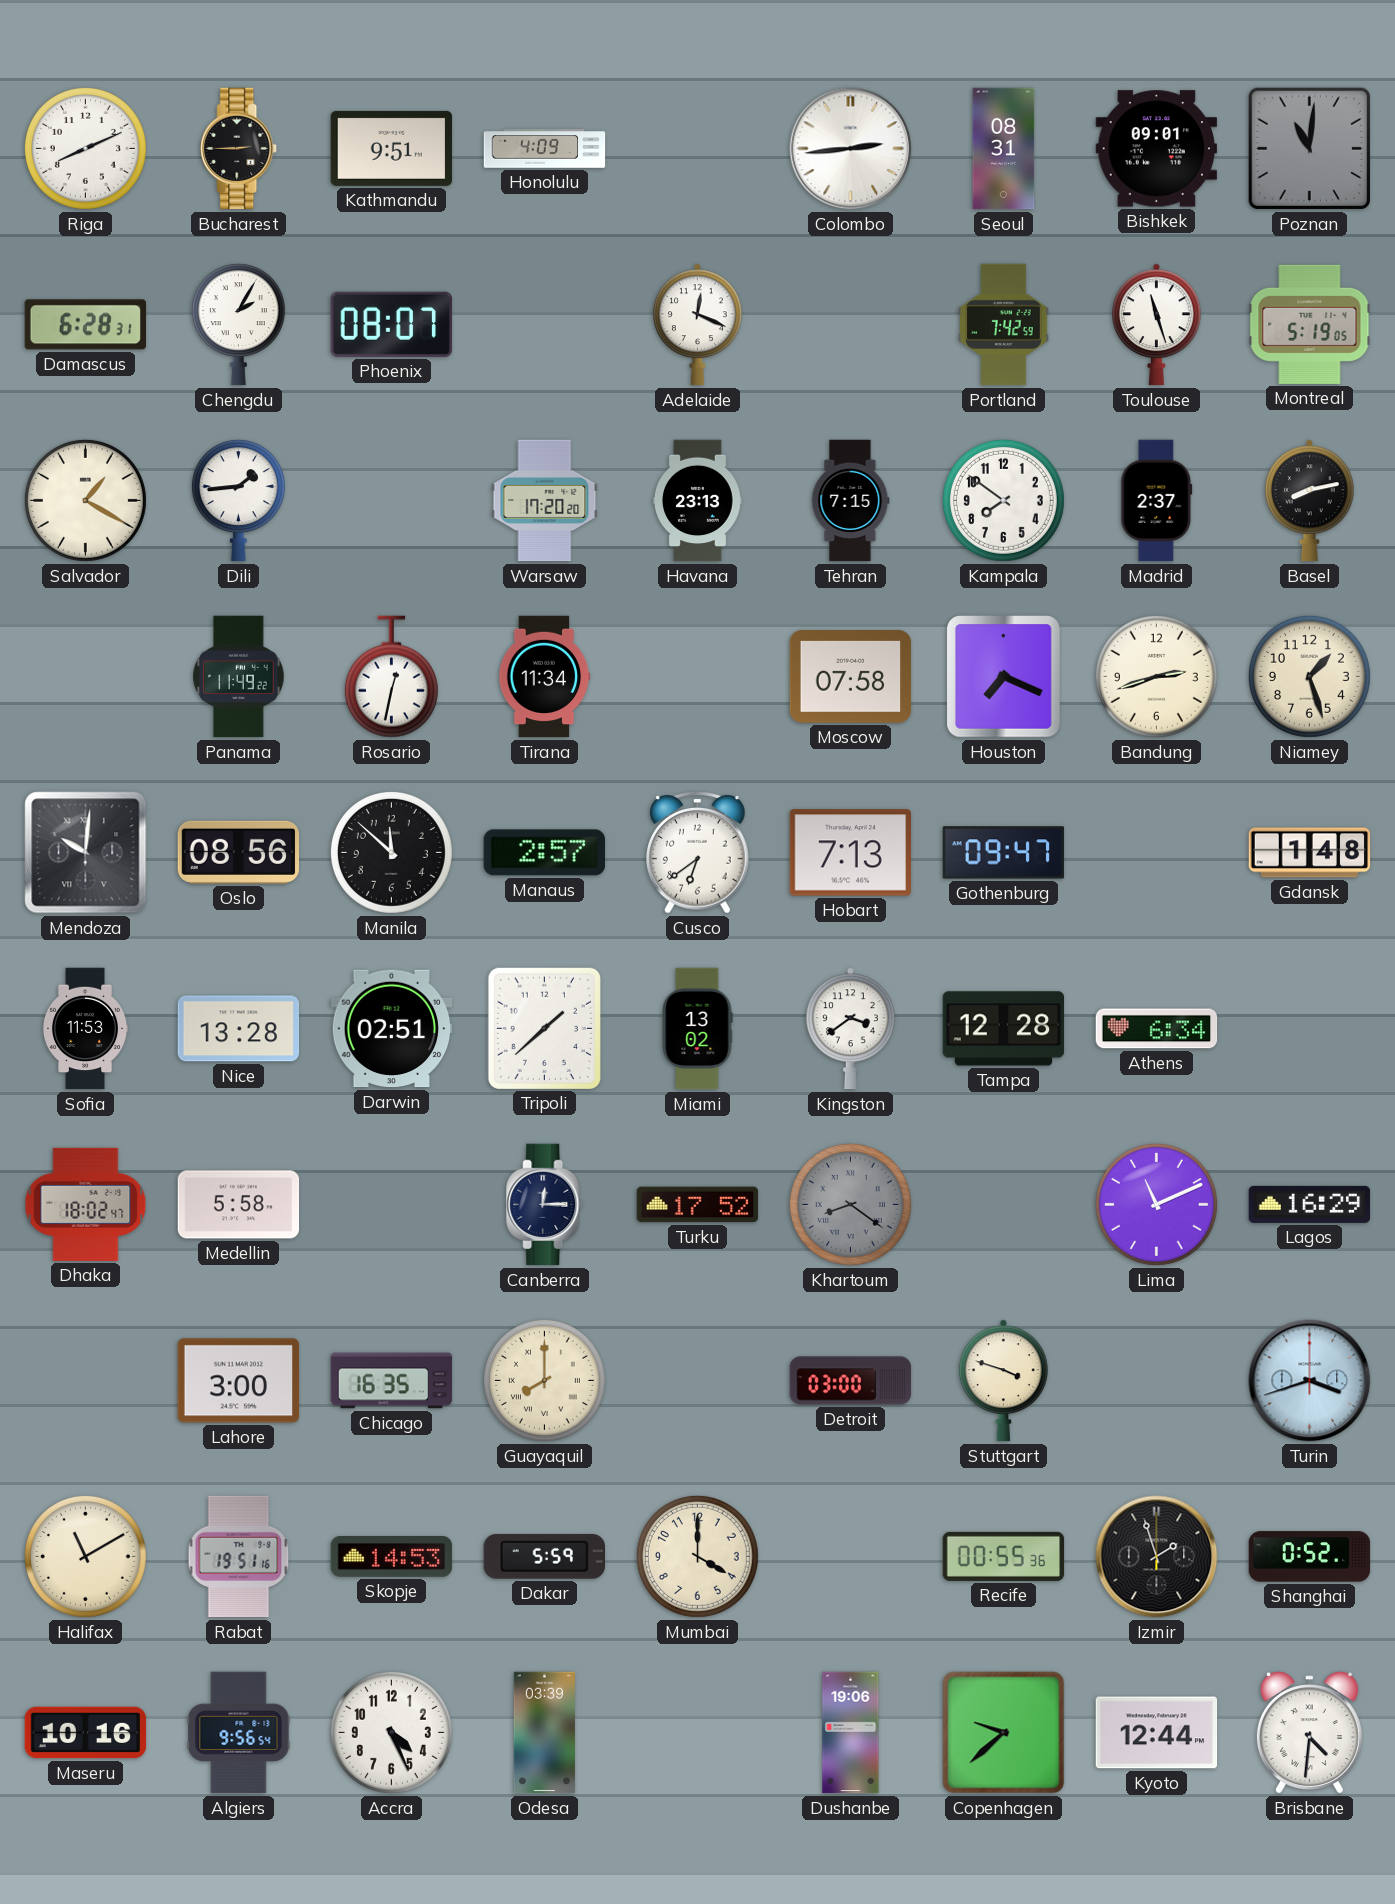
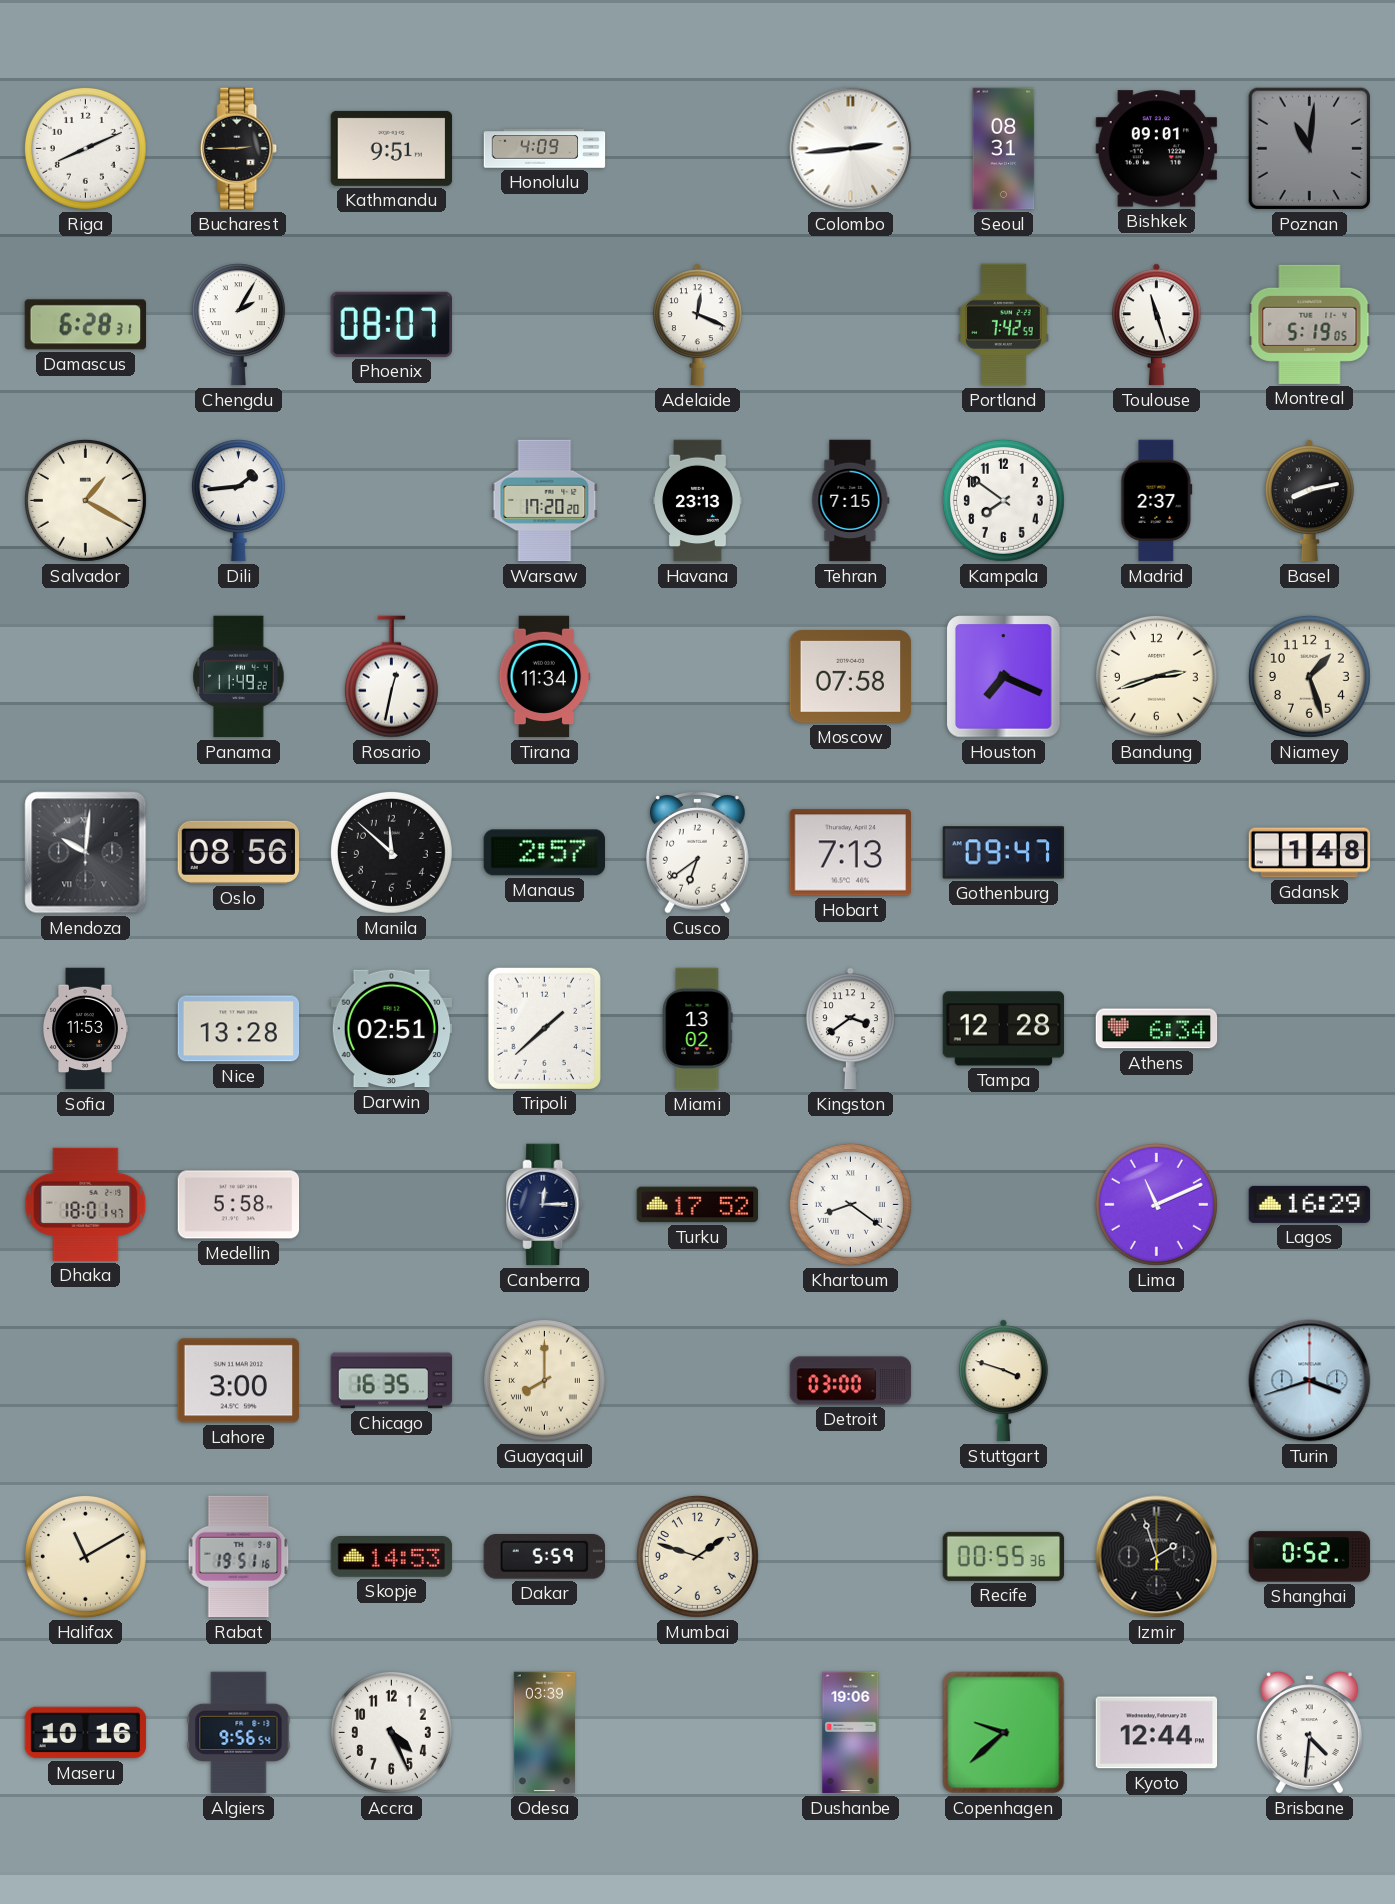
Dhaka: 18:02 -> 18:01 (86, 1204)
Khartoum dial: grey -> white (850, 1204)
Mumbai: 4:00 -> 1:48 (697, 1556)
